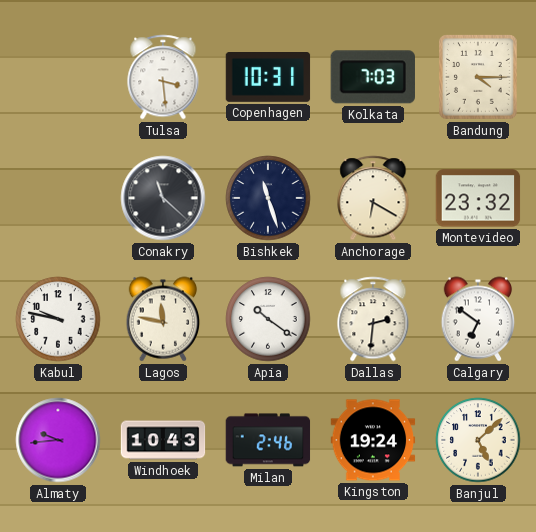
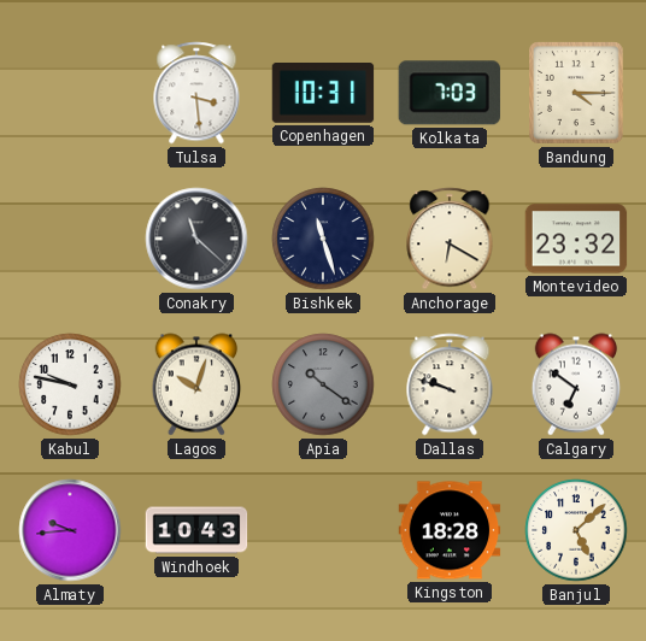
Lagos: 11:47 -> 10:03 (196, 384)
Apia dial: white -> grey (323, 384)
Dallas: 2:31 -> 9:48 (450, 384)
Milan: 2:46 -> none (268, 440)
Kingston: 19:24 -> 18:28 (450, 530)
